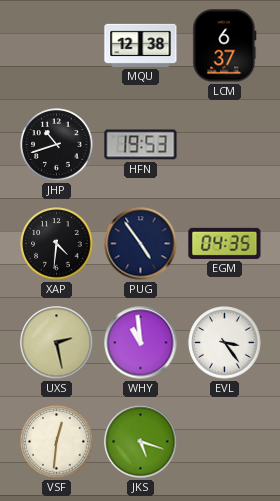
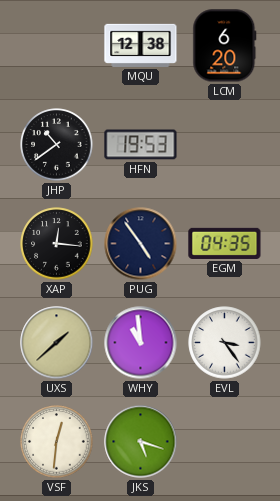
LCM: 6:37 -> 6:20 (225, 46)
JHP: 10:42 -> 10:39 (57, 145)
XAP: 4:31 -> 12:16 (57, 244)
UXS: 2:28 -> 1:38 (57, 343)
